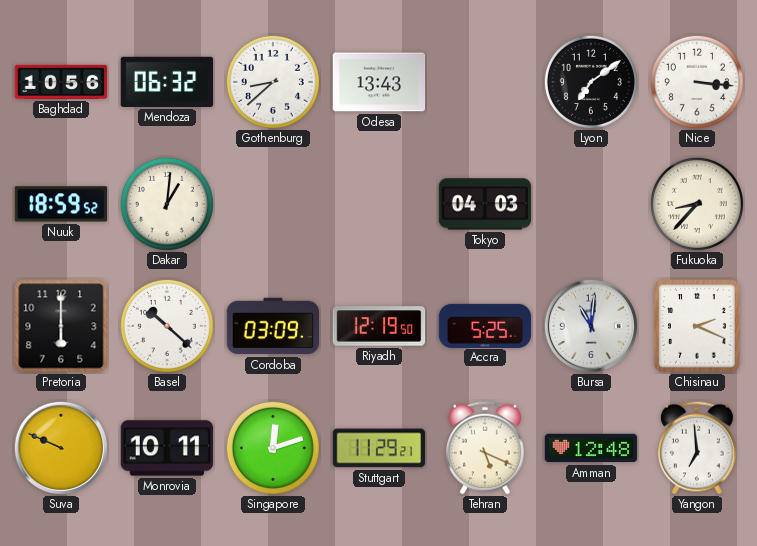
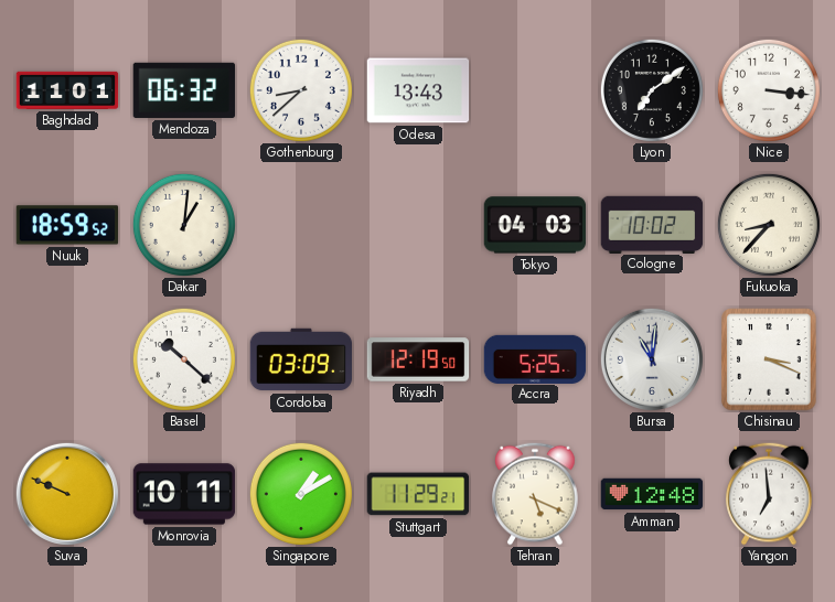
Baghdad: 10:56 -> 11:01 (67, 90)
Cologne: none -> 10:02 (652, 224)
Pretoria: 6:00 -> none (61, 326)
Chisinau: 2:19 -> 3:19 (769, 359)
Singapore: 12:12 -> 1:10 (301, 494)
